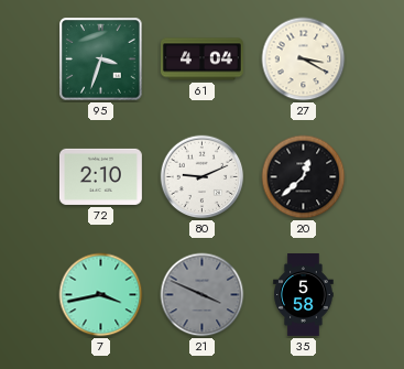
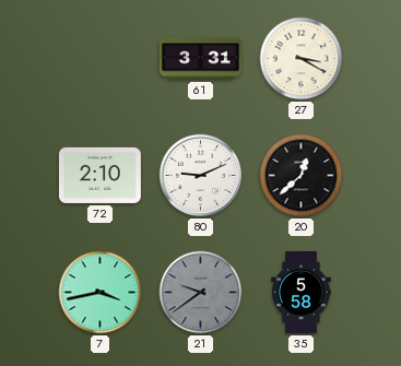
95: 3:33 -> none (101, 59)
61: 4:04 -> 3:31 (200, 59)
21: 3:49 -> 9:39 (201, 293)
